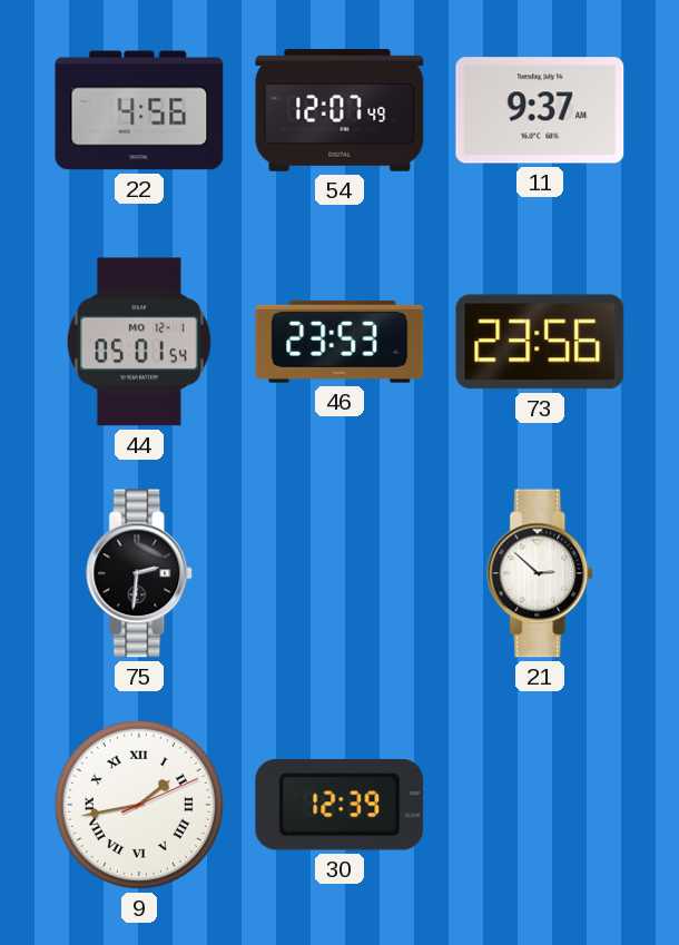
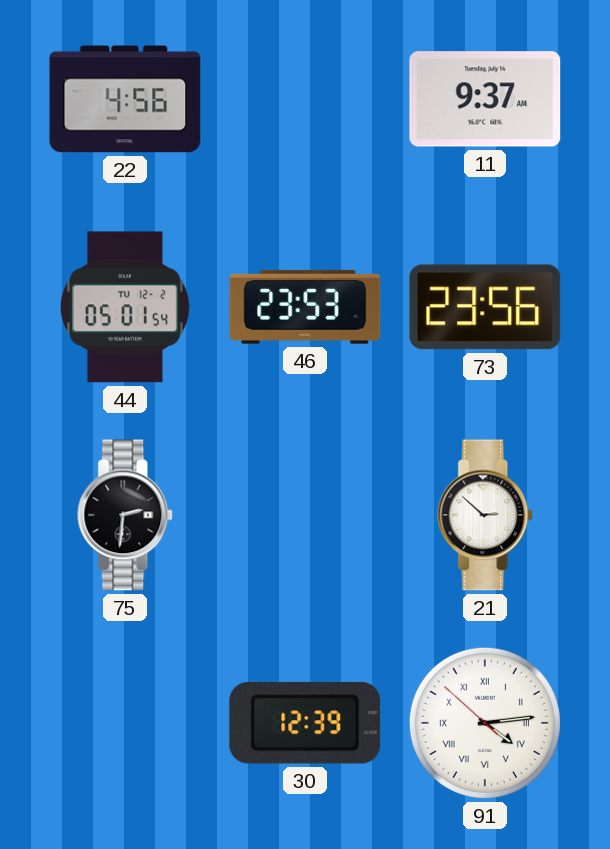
54: 12:07 -> none (339, 111)
44 date: MO 12-1 -> TU 12-2 (125, 307)
9: 1:43 -> none (139, 805)
91: none -> 4:13 (485, 723)
